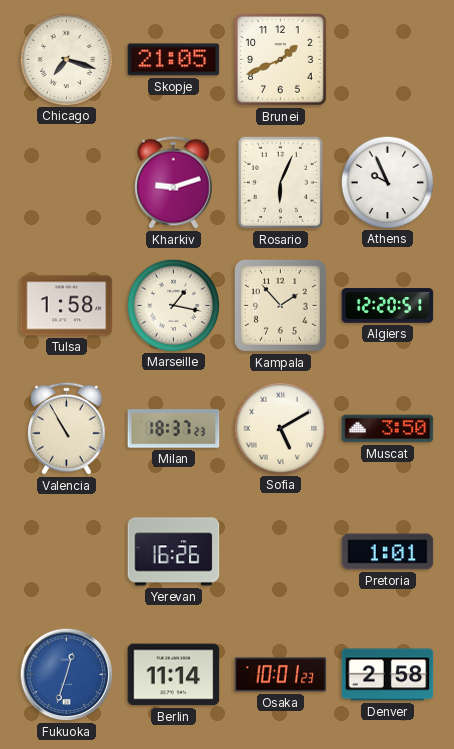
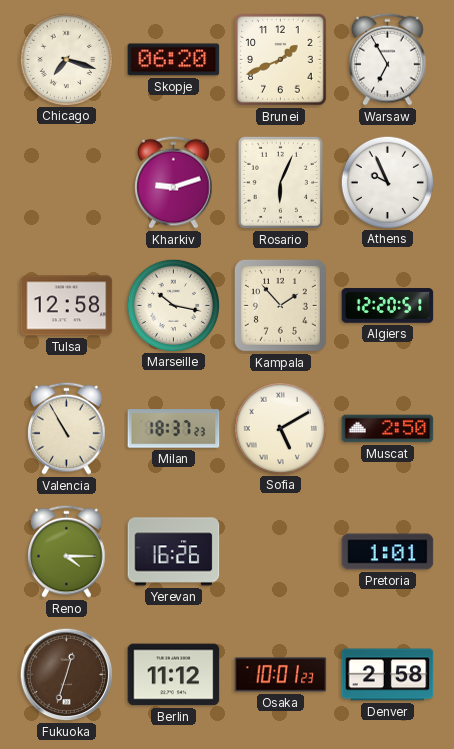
Skopje: 21:05 -> 06:20 (174, 60)
Warsaw: none -> 6:55 (388, 59)
Tulsa: 1:58 -> 12:58 (67, 306)
Marseille: 1:17 -> 10:17 (173, 305)
Muscat: 3:50 -> 2:50 (388, 429)
Reno: none -> 4:15 (67, 551)
Fukuoka dial: blue -> brown (67, 675)
Berlin: 11:14 -> 11:12 (174, 675)
